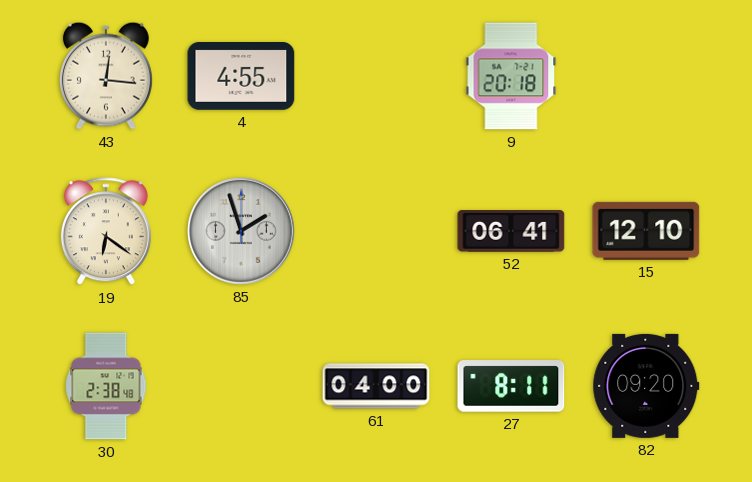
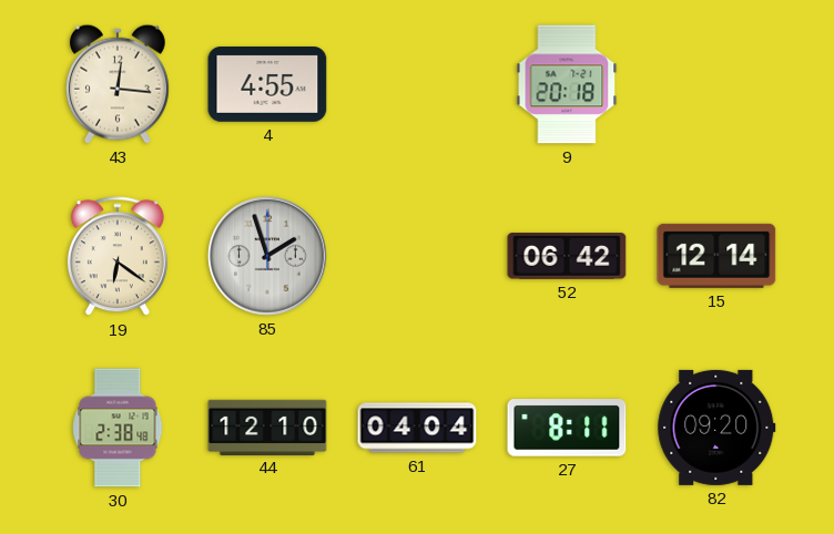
52: 06:41 -> 06:42 (567, 256)
15: 12:10 -> 12:14 (716, 256)
44: none -> 12:10 (267, 427)
61: 04:00 -> 04:04 (417, 428)
